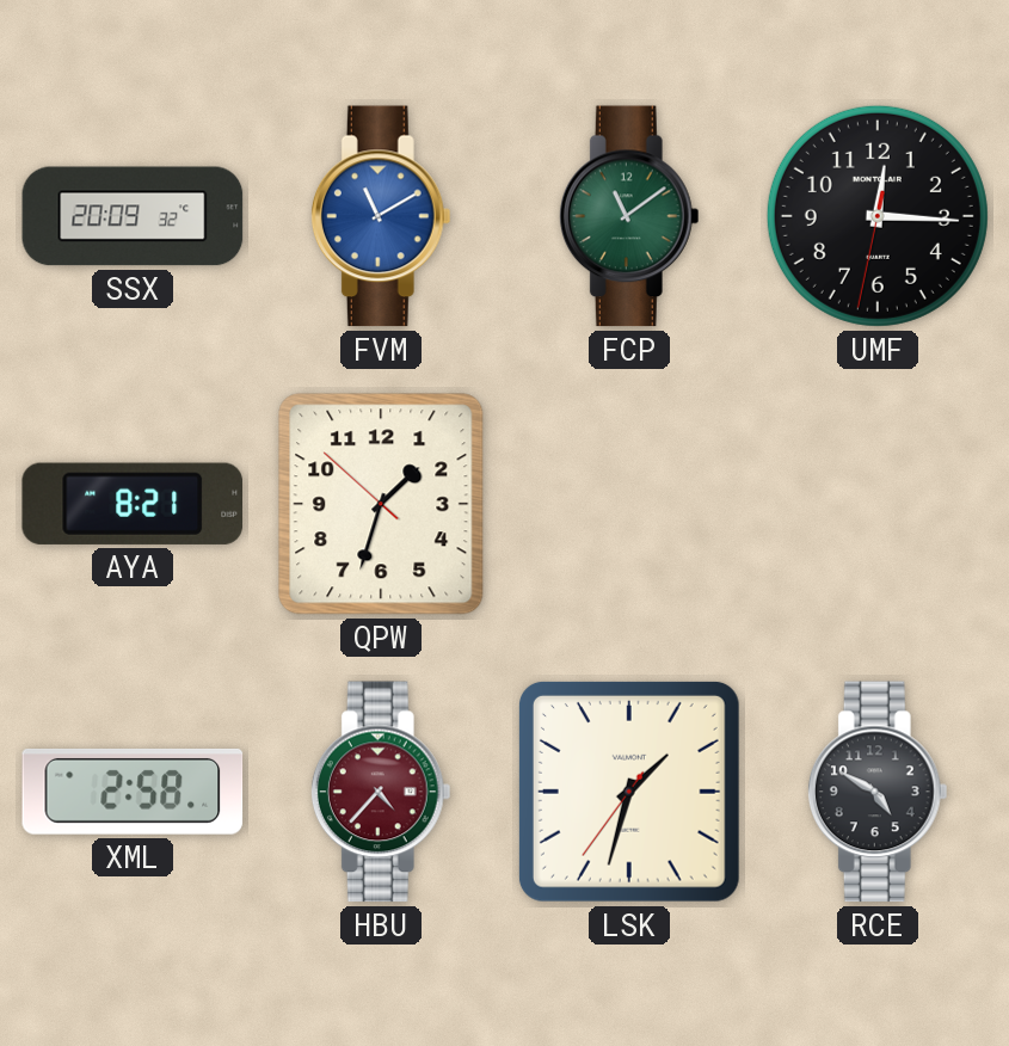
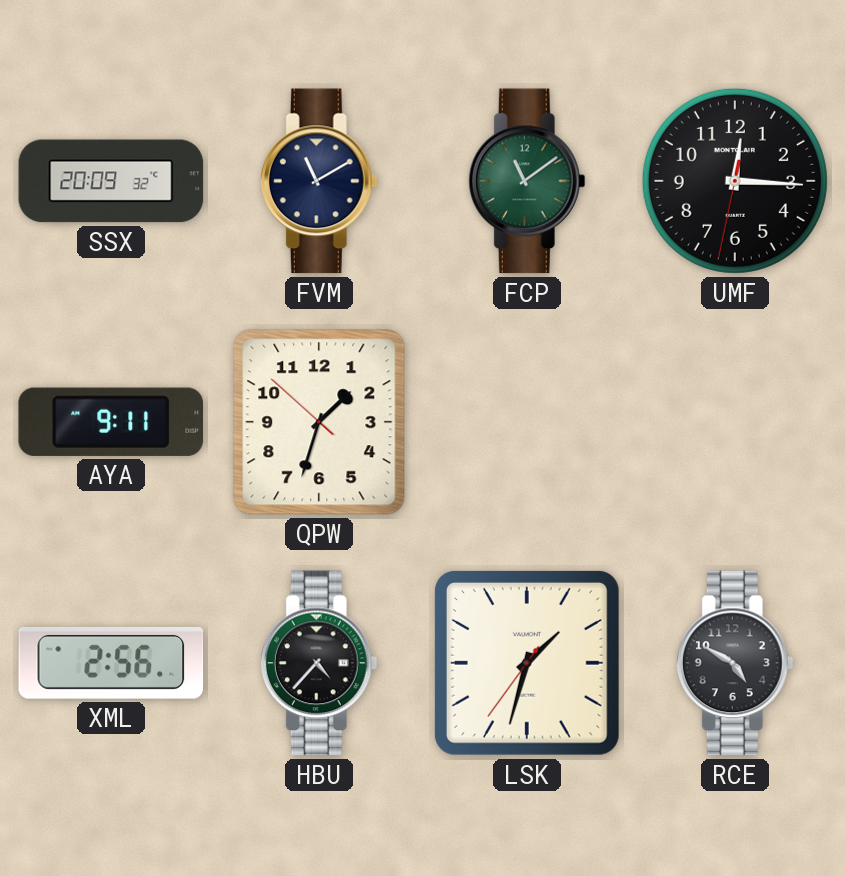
FVM dial: blue -> navy (319, 181)
AYA: 8:21 -> 9:11 (110, 422)
XML: 2:58 -> 2:56 (111, 663)
HBU dial: burgundy -> black (319, 663)
